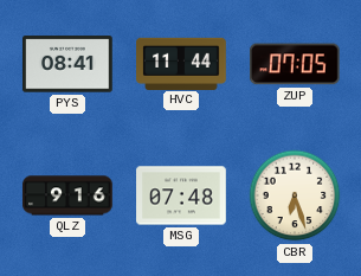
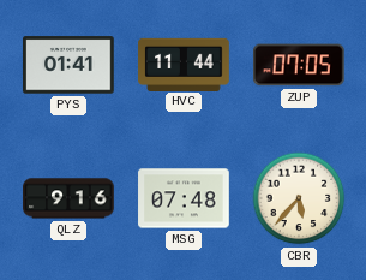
PYS: 08:41 -> 01:41 (68, 65)
CBR: 6:27 -> 5:37 (299, 198)
